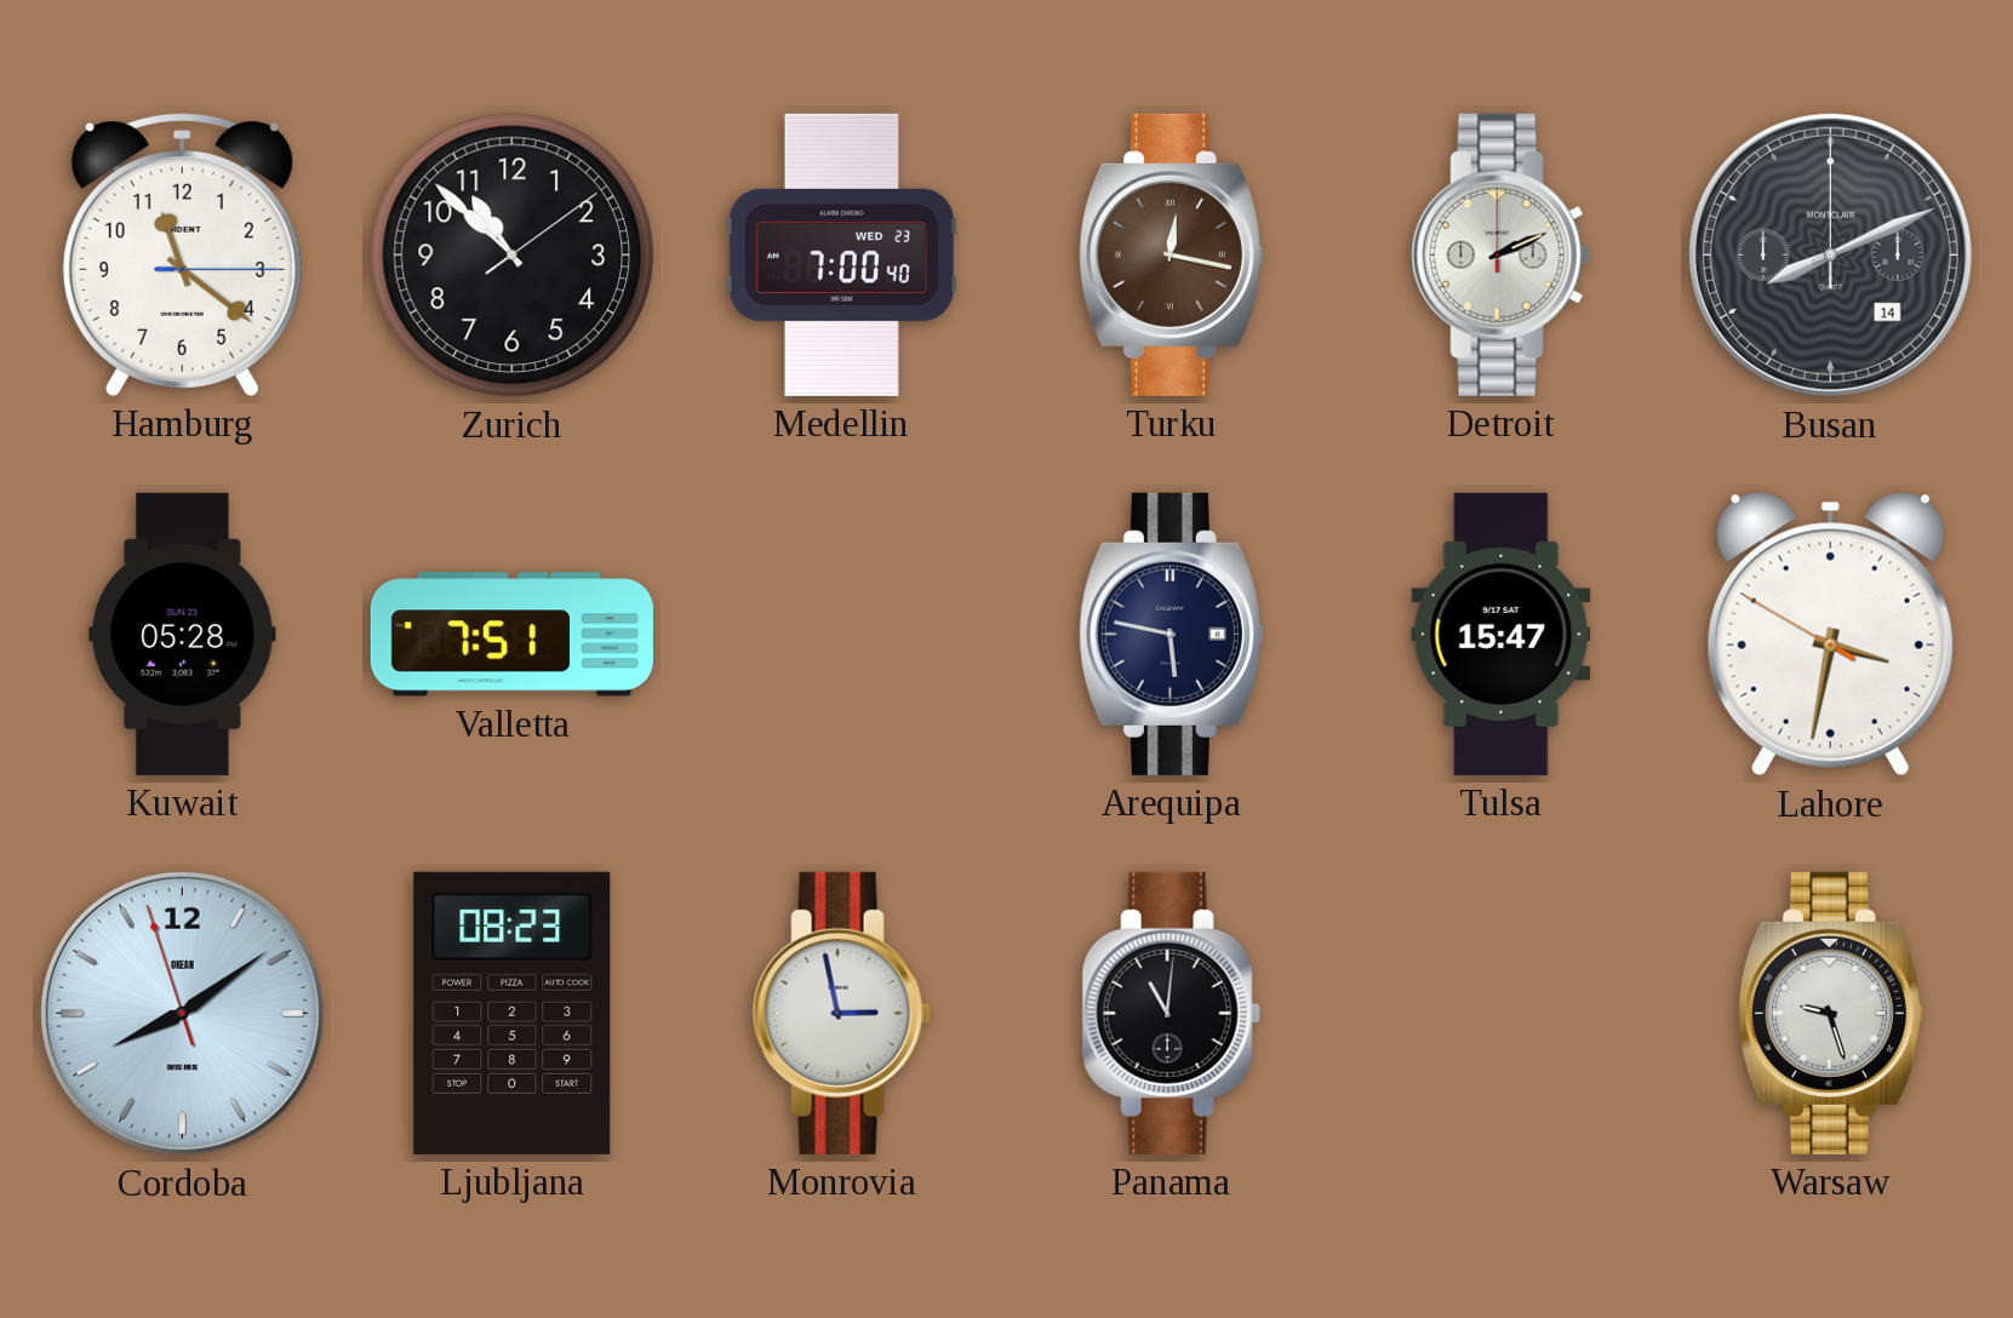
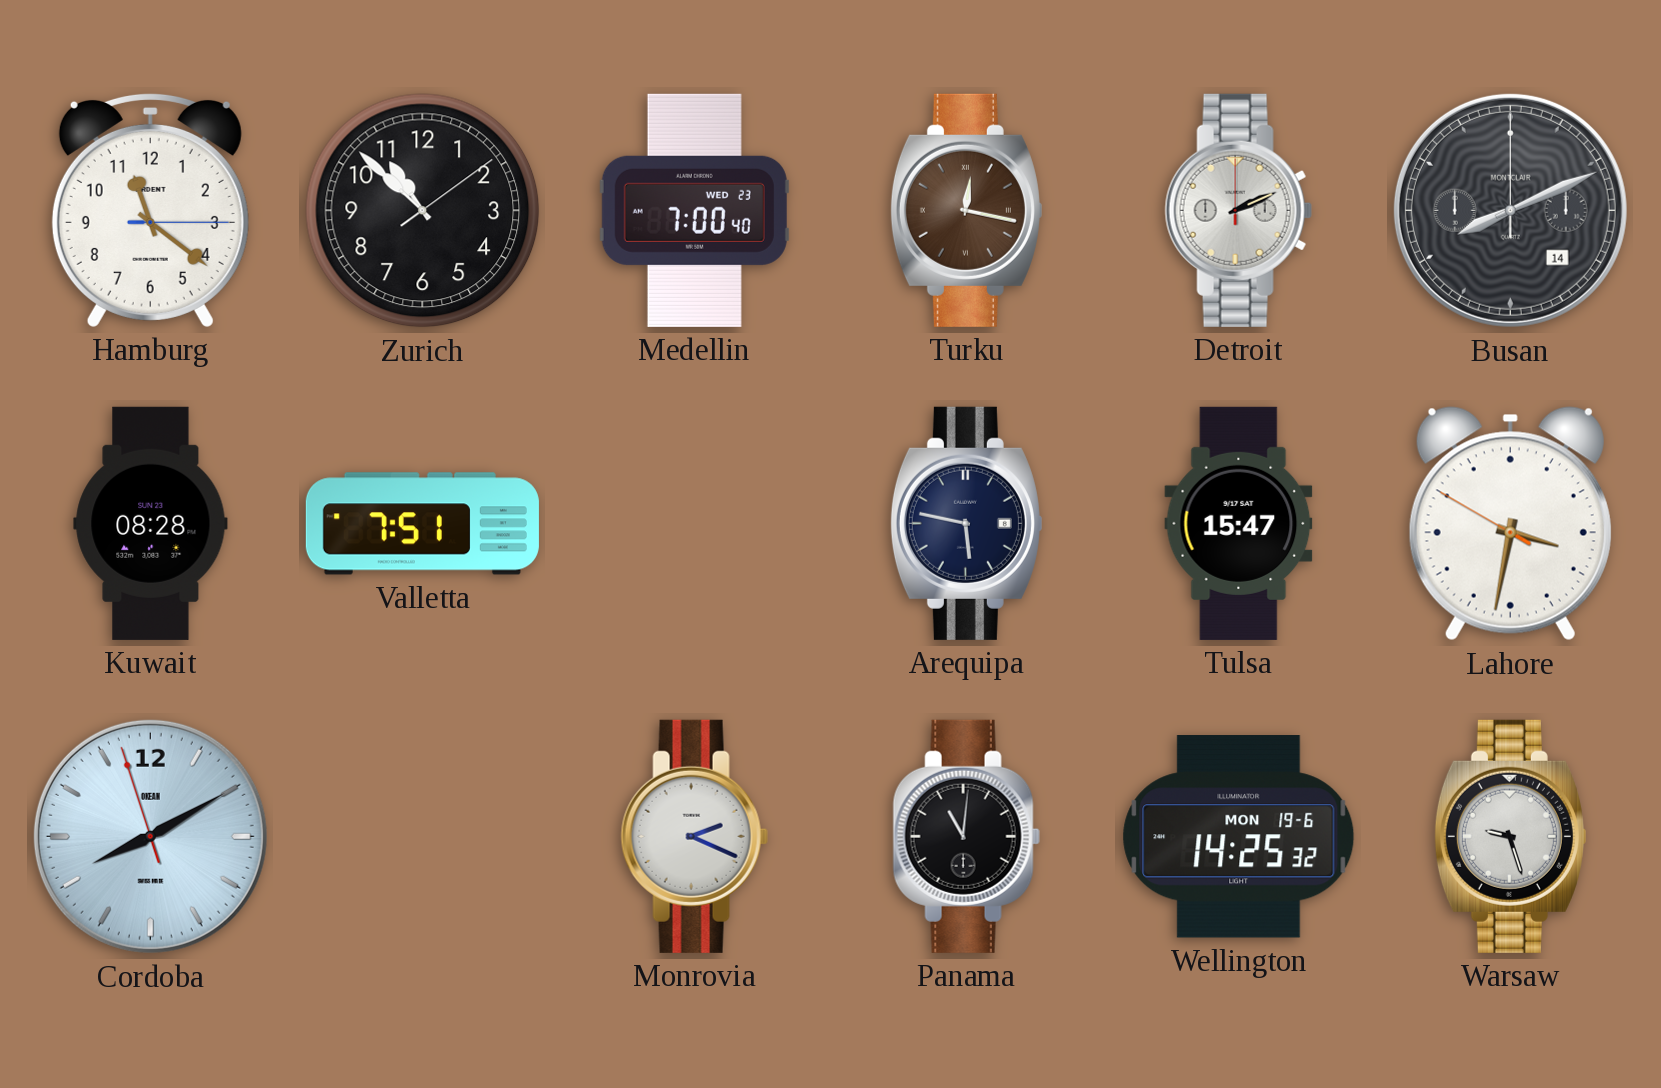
Kuwait: 05:28 -> 08:28 (151, 523)
Cordoba: 8:08 -> 8:09 (150, 836)
Ljubljana: 08:23 -> none (513, 1013)
Monrovia: 2:58 -> 2:19 (694, 836)
Wellington: none -> 14:25 (1239, 837)
